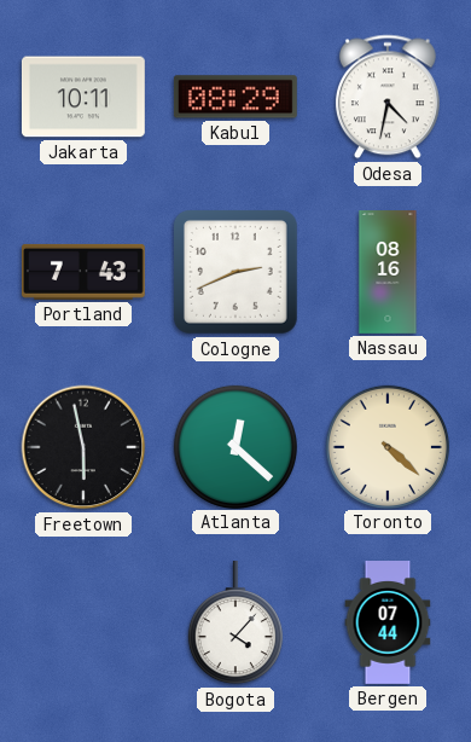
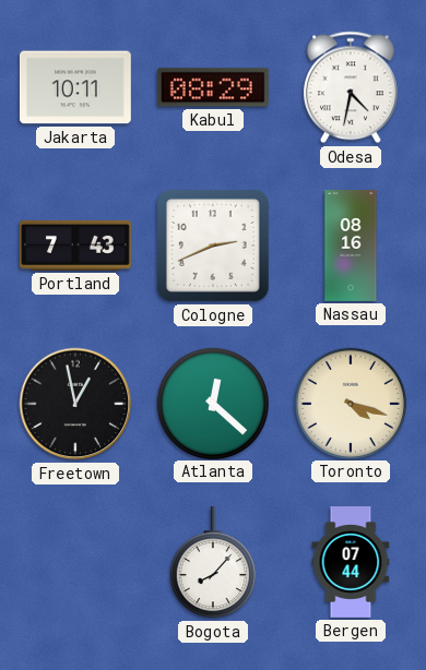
Freetown: 5:58 -> 12:58 (75, 404)
Toronto: 4:22 -> 4:18 (350, 403)
Bogota: 4:07 -> 8:07 (213, 562)
